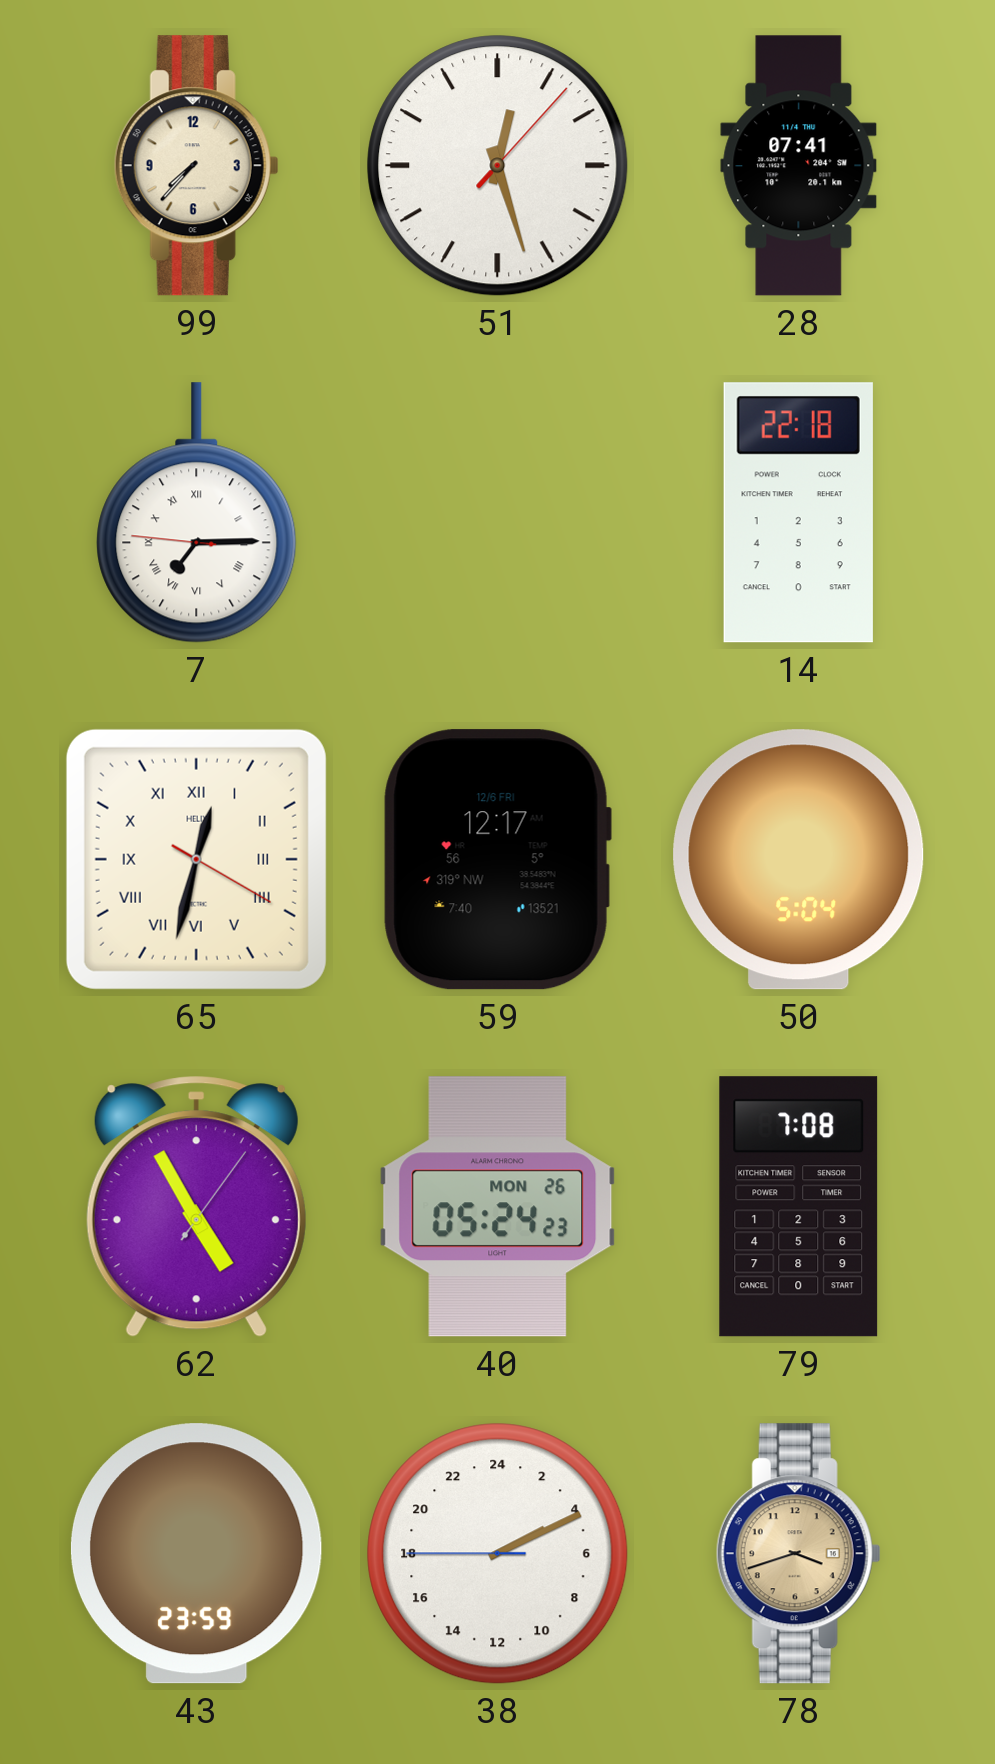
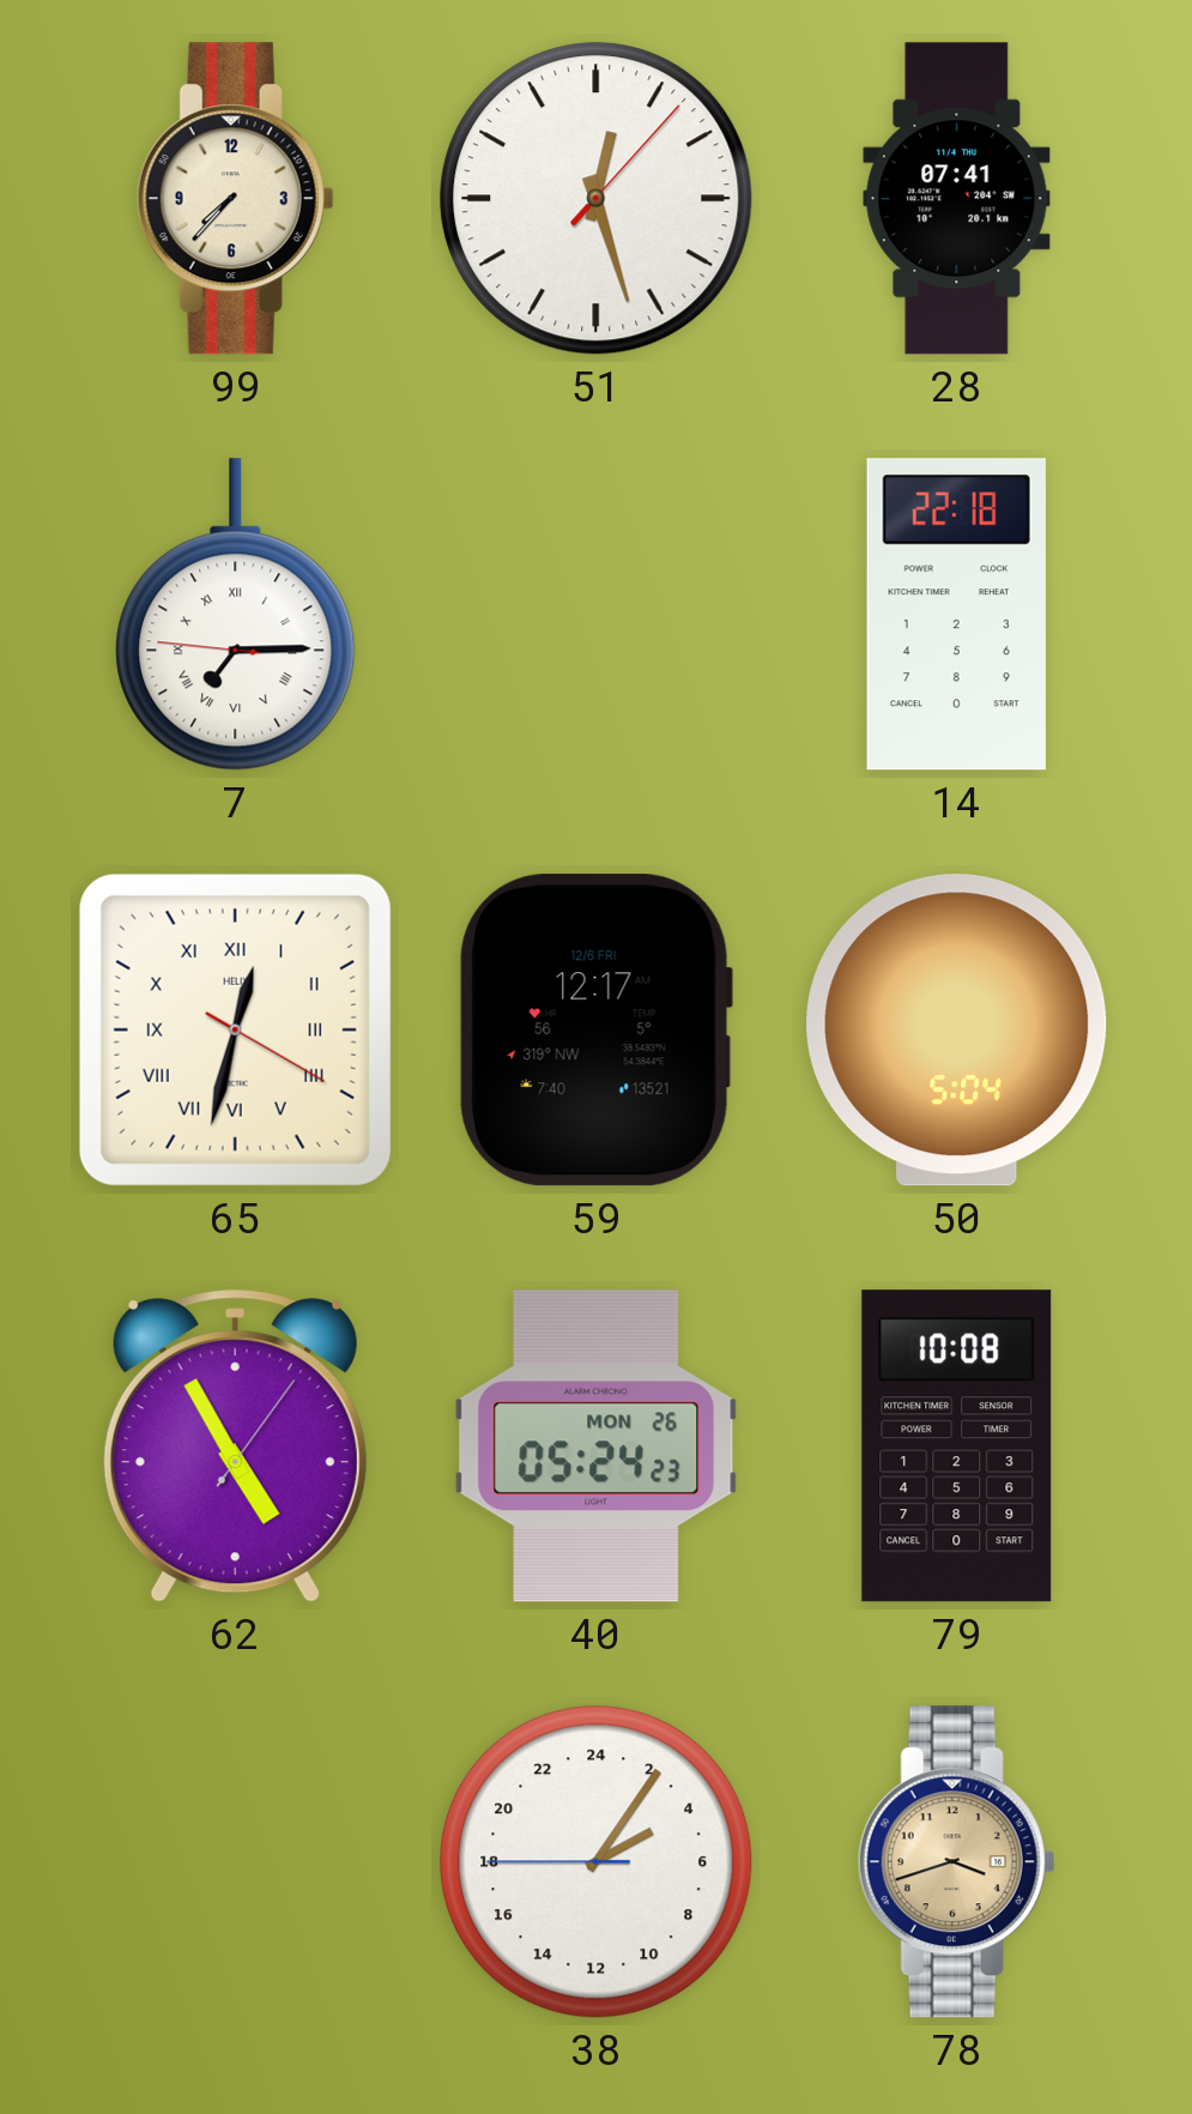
79: 7:08 -> 10:08 (957, 1446)
43: 23:59 -> none (196, 1554)
38: 4:10 -> 4:05 (597, 1862)
